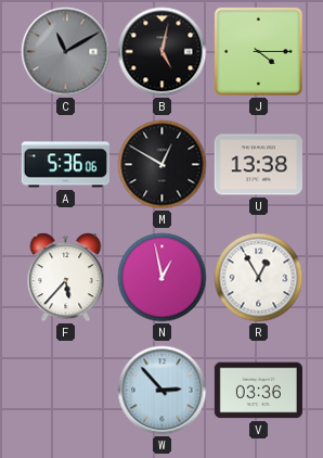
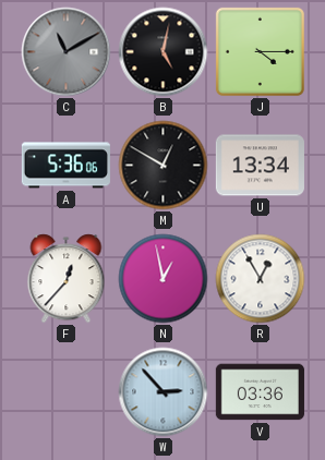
U: 13:38 -> 13:34 (260, 166)
F: 5:37 -> 12:37 (67, 279)
